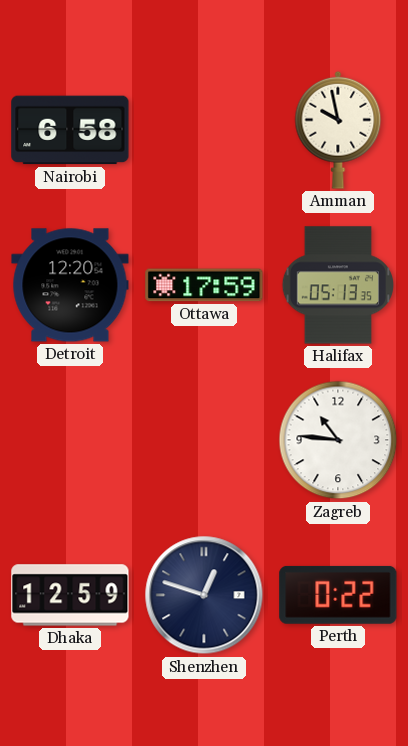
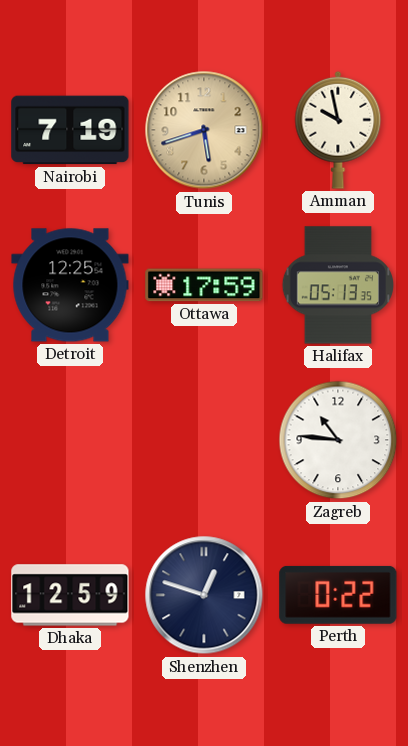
Nairobi: 6:58 -> 7:19 (70, 130)
Tunis: none -> 5:42 (204, 130)
Detroit: 12:20 -> 12:25 (70, 285)
